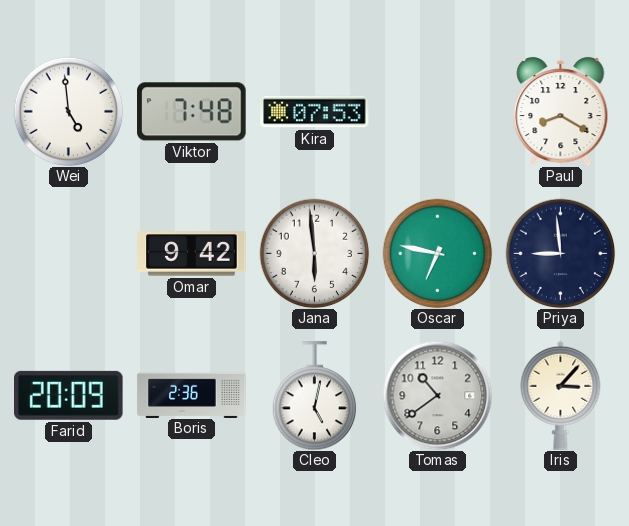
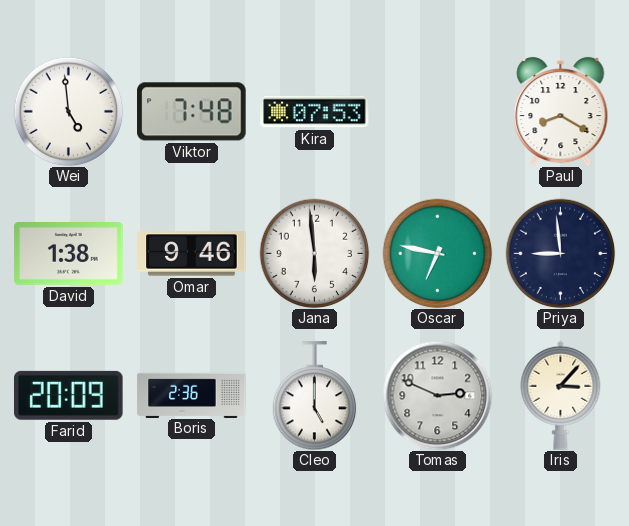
David: none -> 1:38 (69, 254)
Omar: 9:42 -> 9:46 (192, 254)
Cleo: 5:02 -> 5:00 (315, 396)
Tomas: 10:39 -> 2:49 (437, 395)
